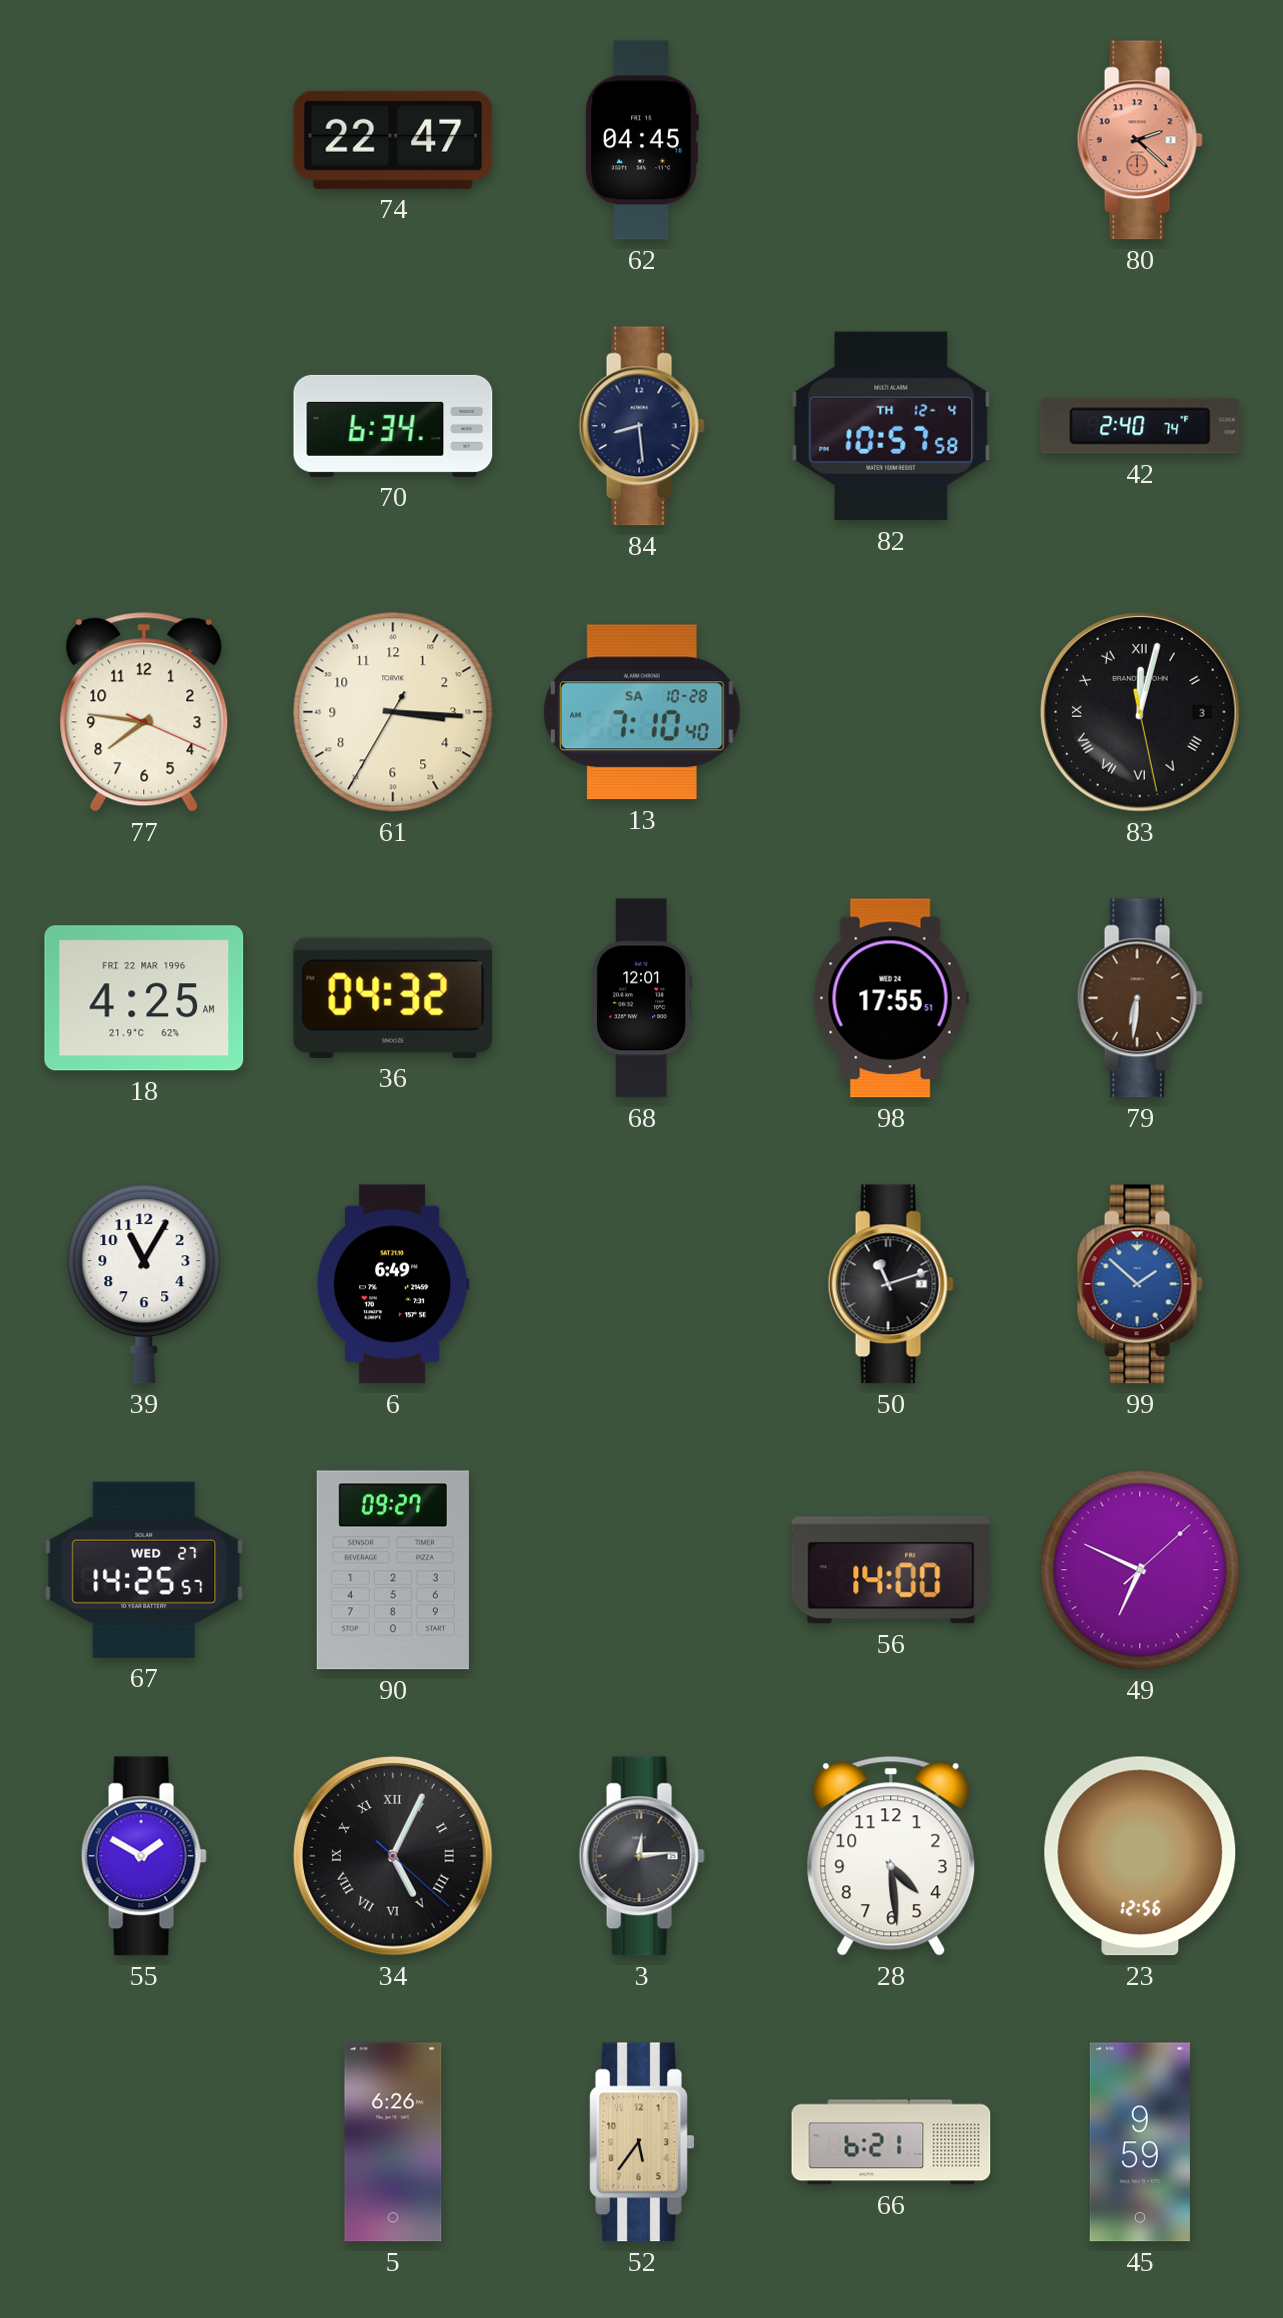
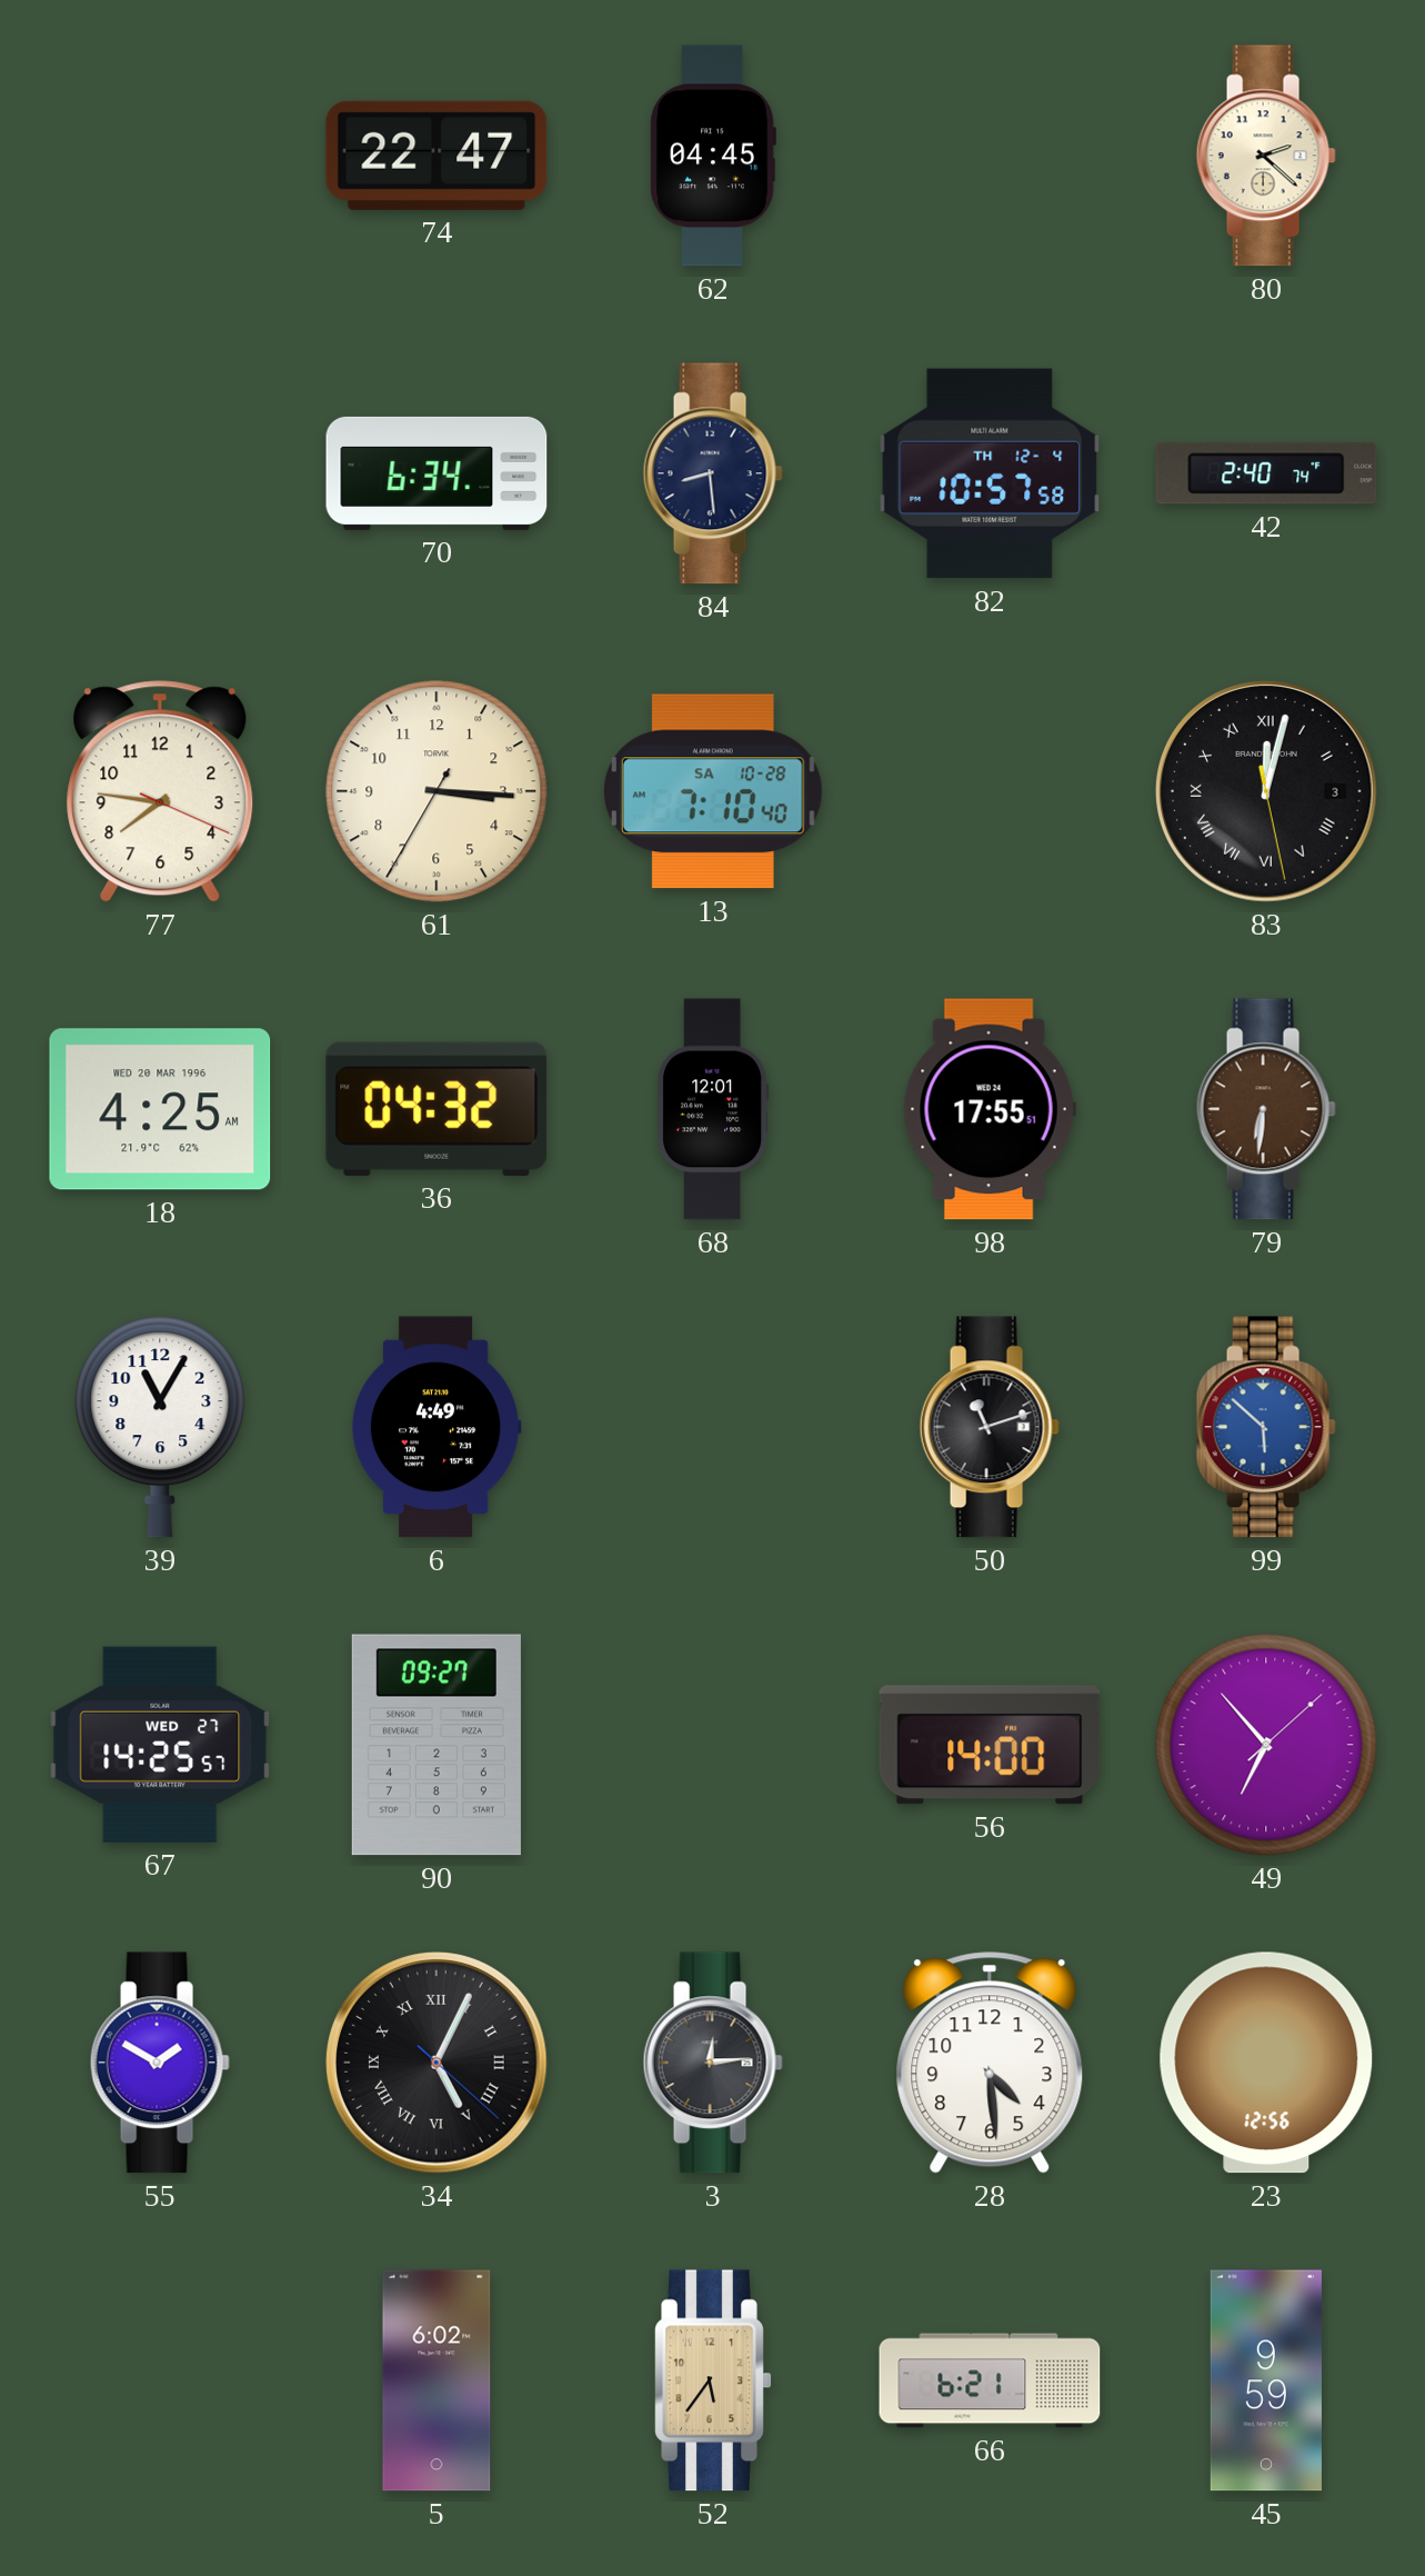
80 dial: salmon -> cream (1266, 156)
18 date: FRI 22 MAR 1996 -> WED 20 MAR 1996 (160, 1109)
6: 6:49 -> 4:49 (436, 1427)
99: 1:52 -> 5:52 (1266, 1427)
49: 6:49 -> 6:53 (1266, 1745)
5: 6:26 -> 6:02 (436, 2380)
